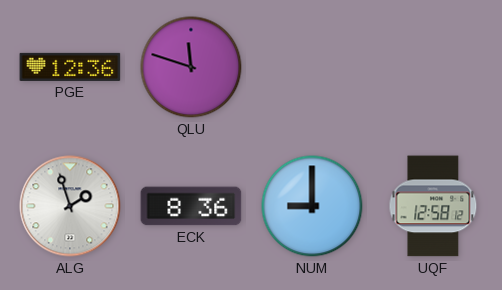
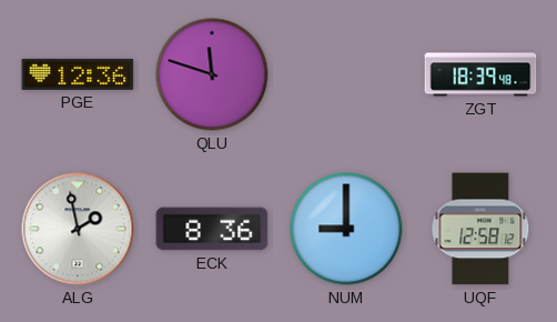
ZGT: none -> 18:39 (480, 74)
ALG: 1:57 -> 1:58 (78, 229)
